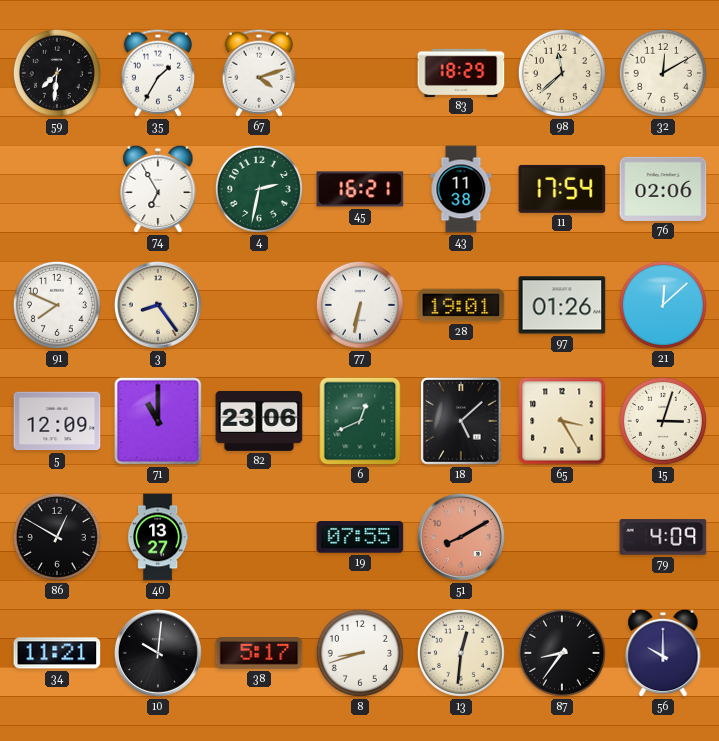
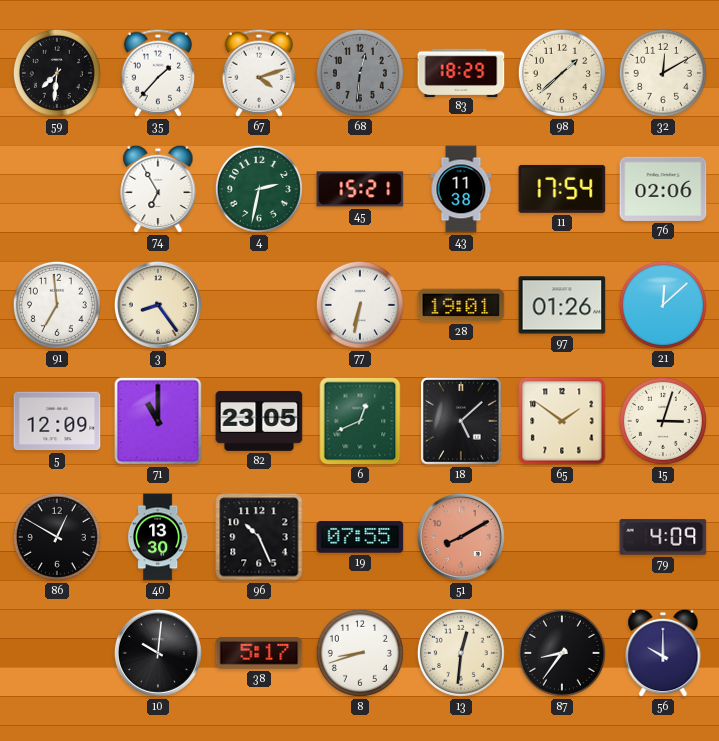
35: 1:35 -> 1:37 (157, 73)
68: none -> 12:31 (360, 73)
98: 11:38 -> 1:38 (562, 73)
45: 16:21 -> 15:21 (360, 189)
91: 7:49 -> 6:59 (57, 305)
82: 23:06 -> 23:05 (259, 421)
65: 3:25 -> 1:51 (562, 421)
40: 13:27 -> 13:30 (158, 537)
96: none -> 10:26 (259, 537)
34: 11:21 -> none (57, 653)
